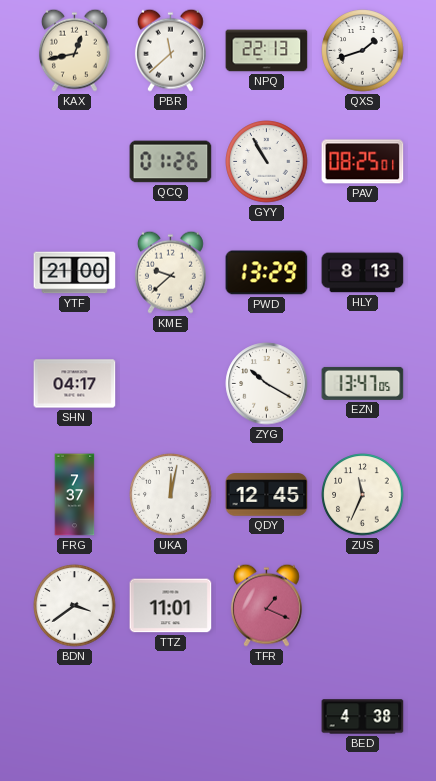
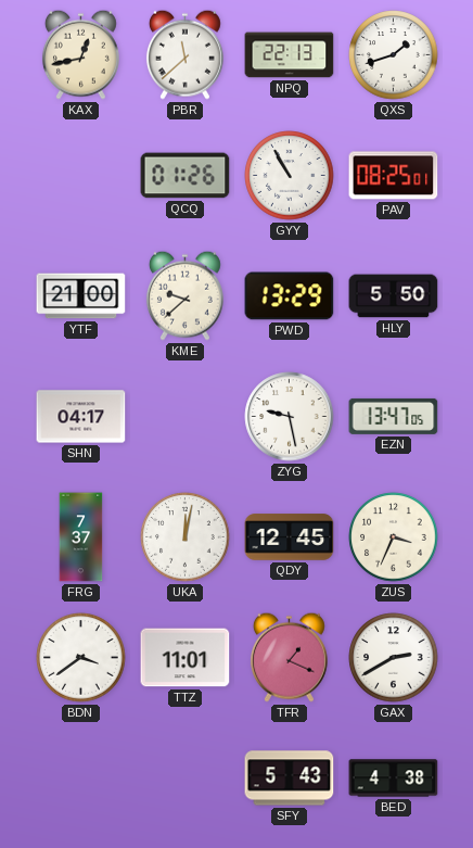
HLY: 8:13 -> 5:50 (394, 296)
ZYG: 10:20 -> 9:28 (290, 417)
ZUS: 11:34 -> 3:34 (394, 537)
GAX: none -> 2:40 (394, 658)
SFY: none -> 5:43 (290, 779)
